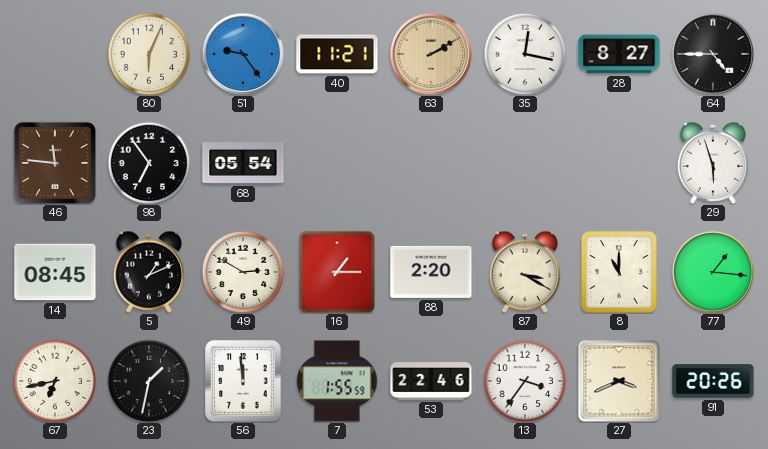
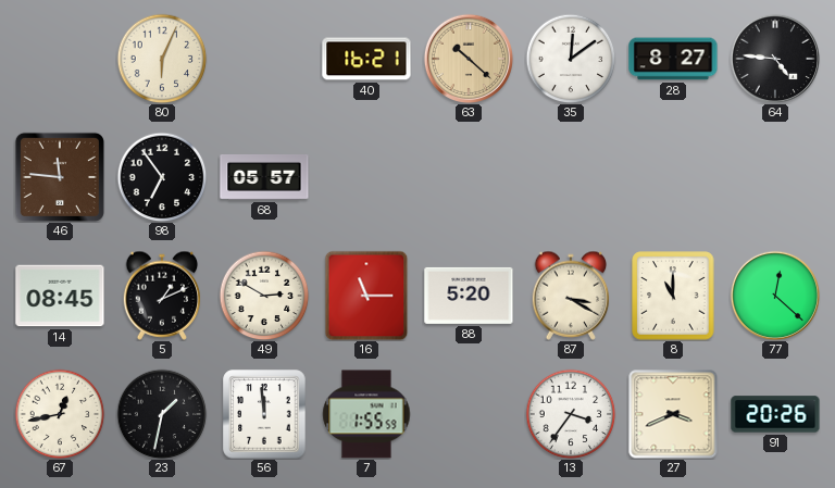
51: 9:24 -> none (242, 53)
40: 11:21 -> 16:21 (366, 59)
63: 2:10 -> 10:22 (468, 58)
35: 12:17 -> 12:09 (571, 59)
64: 4:45 -> 4:46 (774, 58)
68: 05:54 -> 05:57 (264, 178)
29: 5:57 -> none (713, 163)
16: 1:15 -> 11:15 (366, 296)
88: 2:20 -> 5:20 (469, 296)
77: 1:16 -> 12:22 (774, 295)
67: 6:43 -> 12:43 (60, 414)
53: 22:46 -> none (431, 382)
